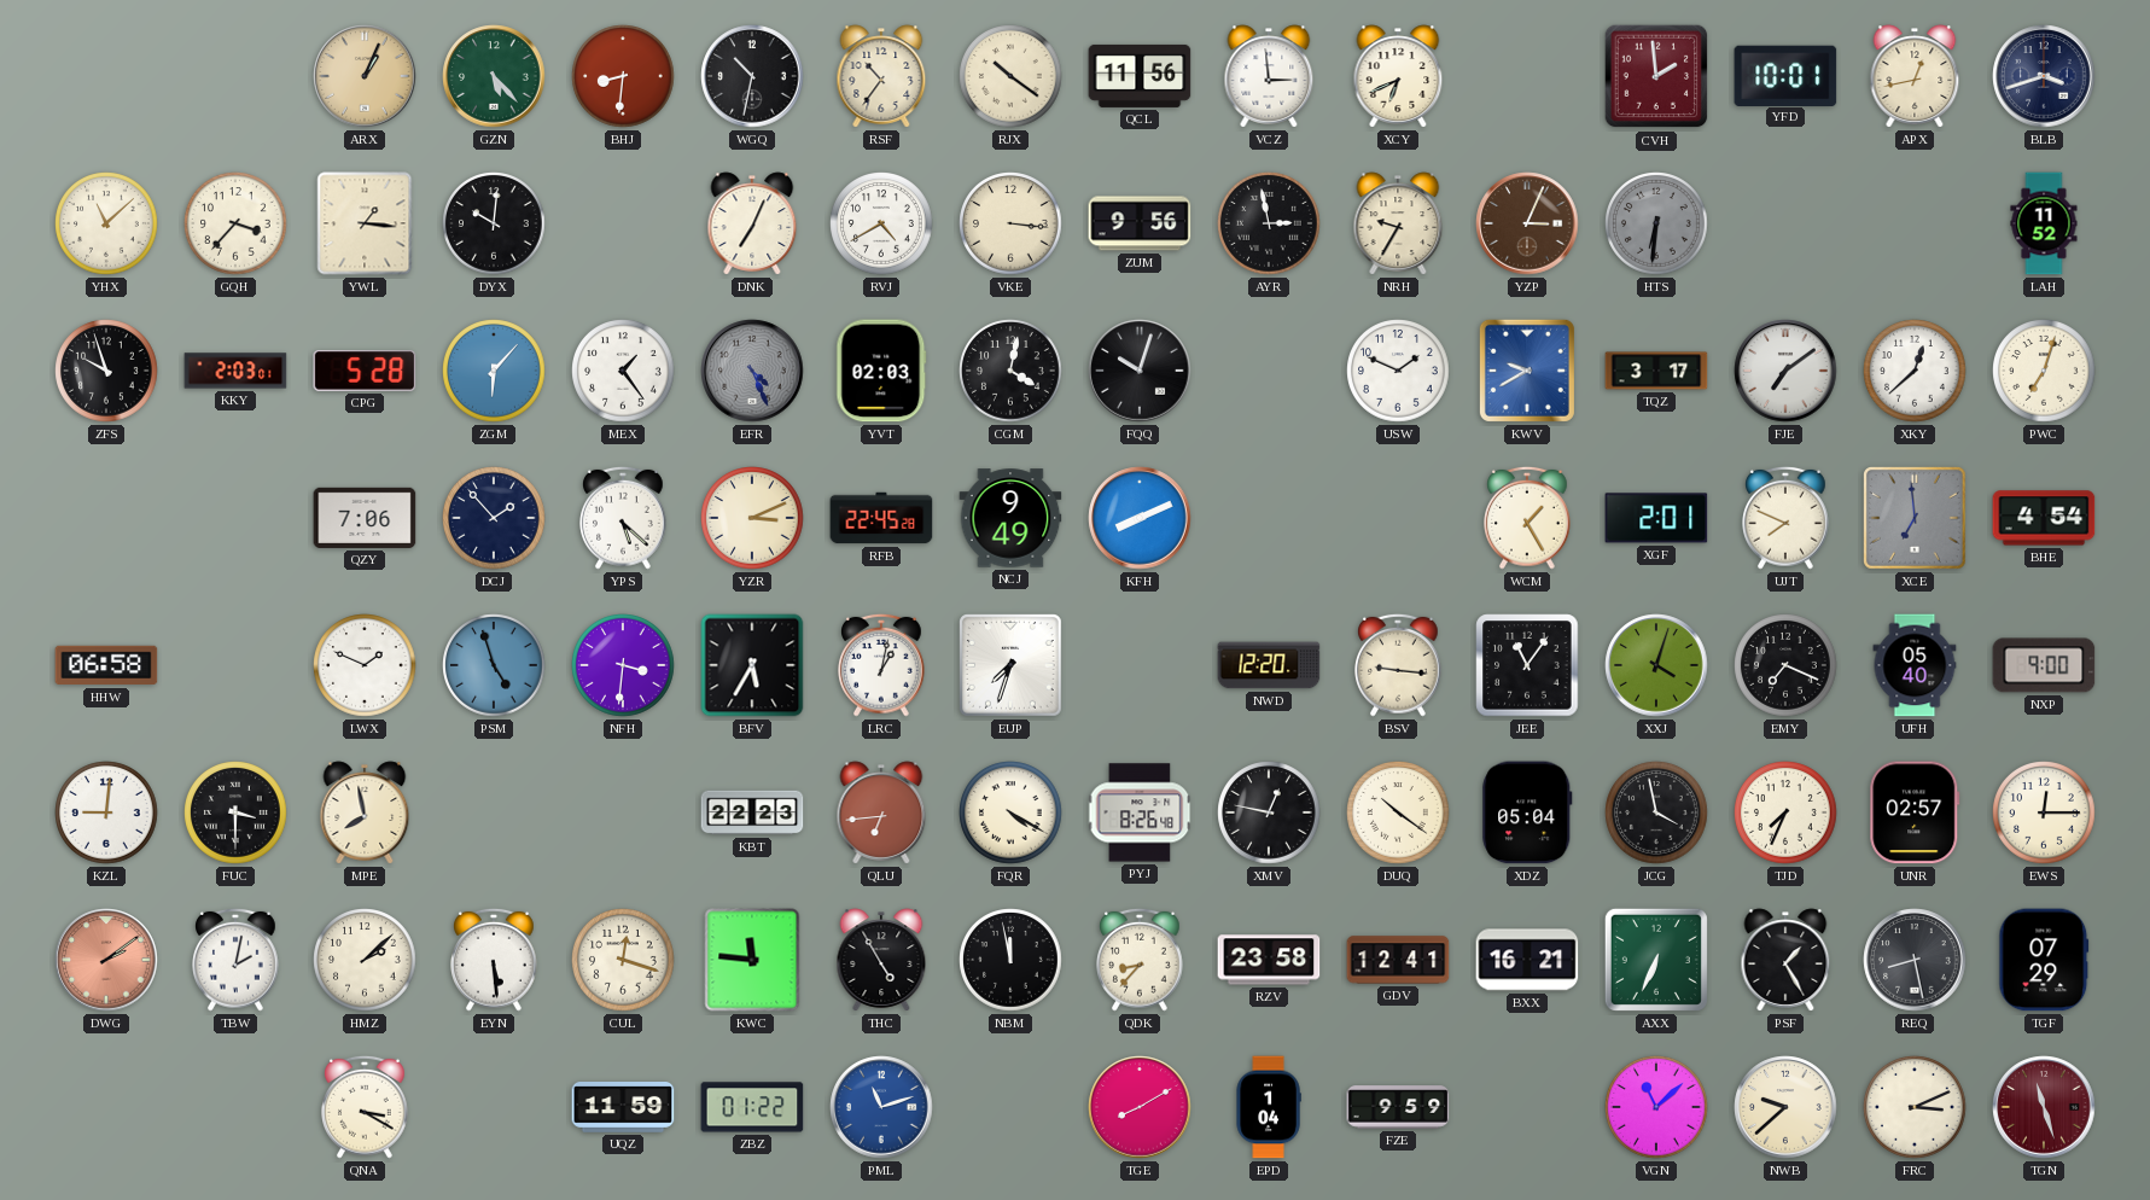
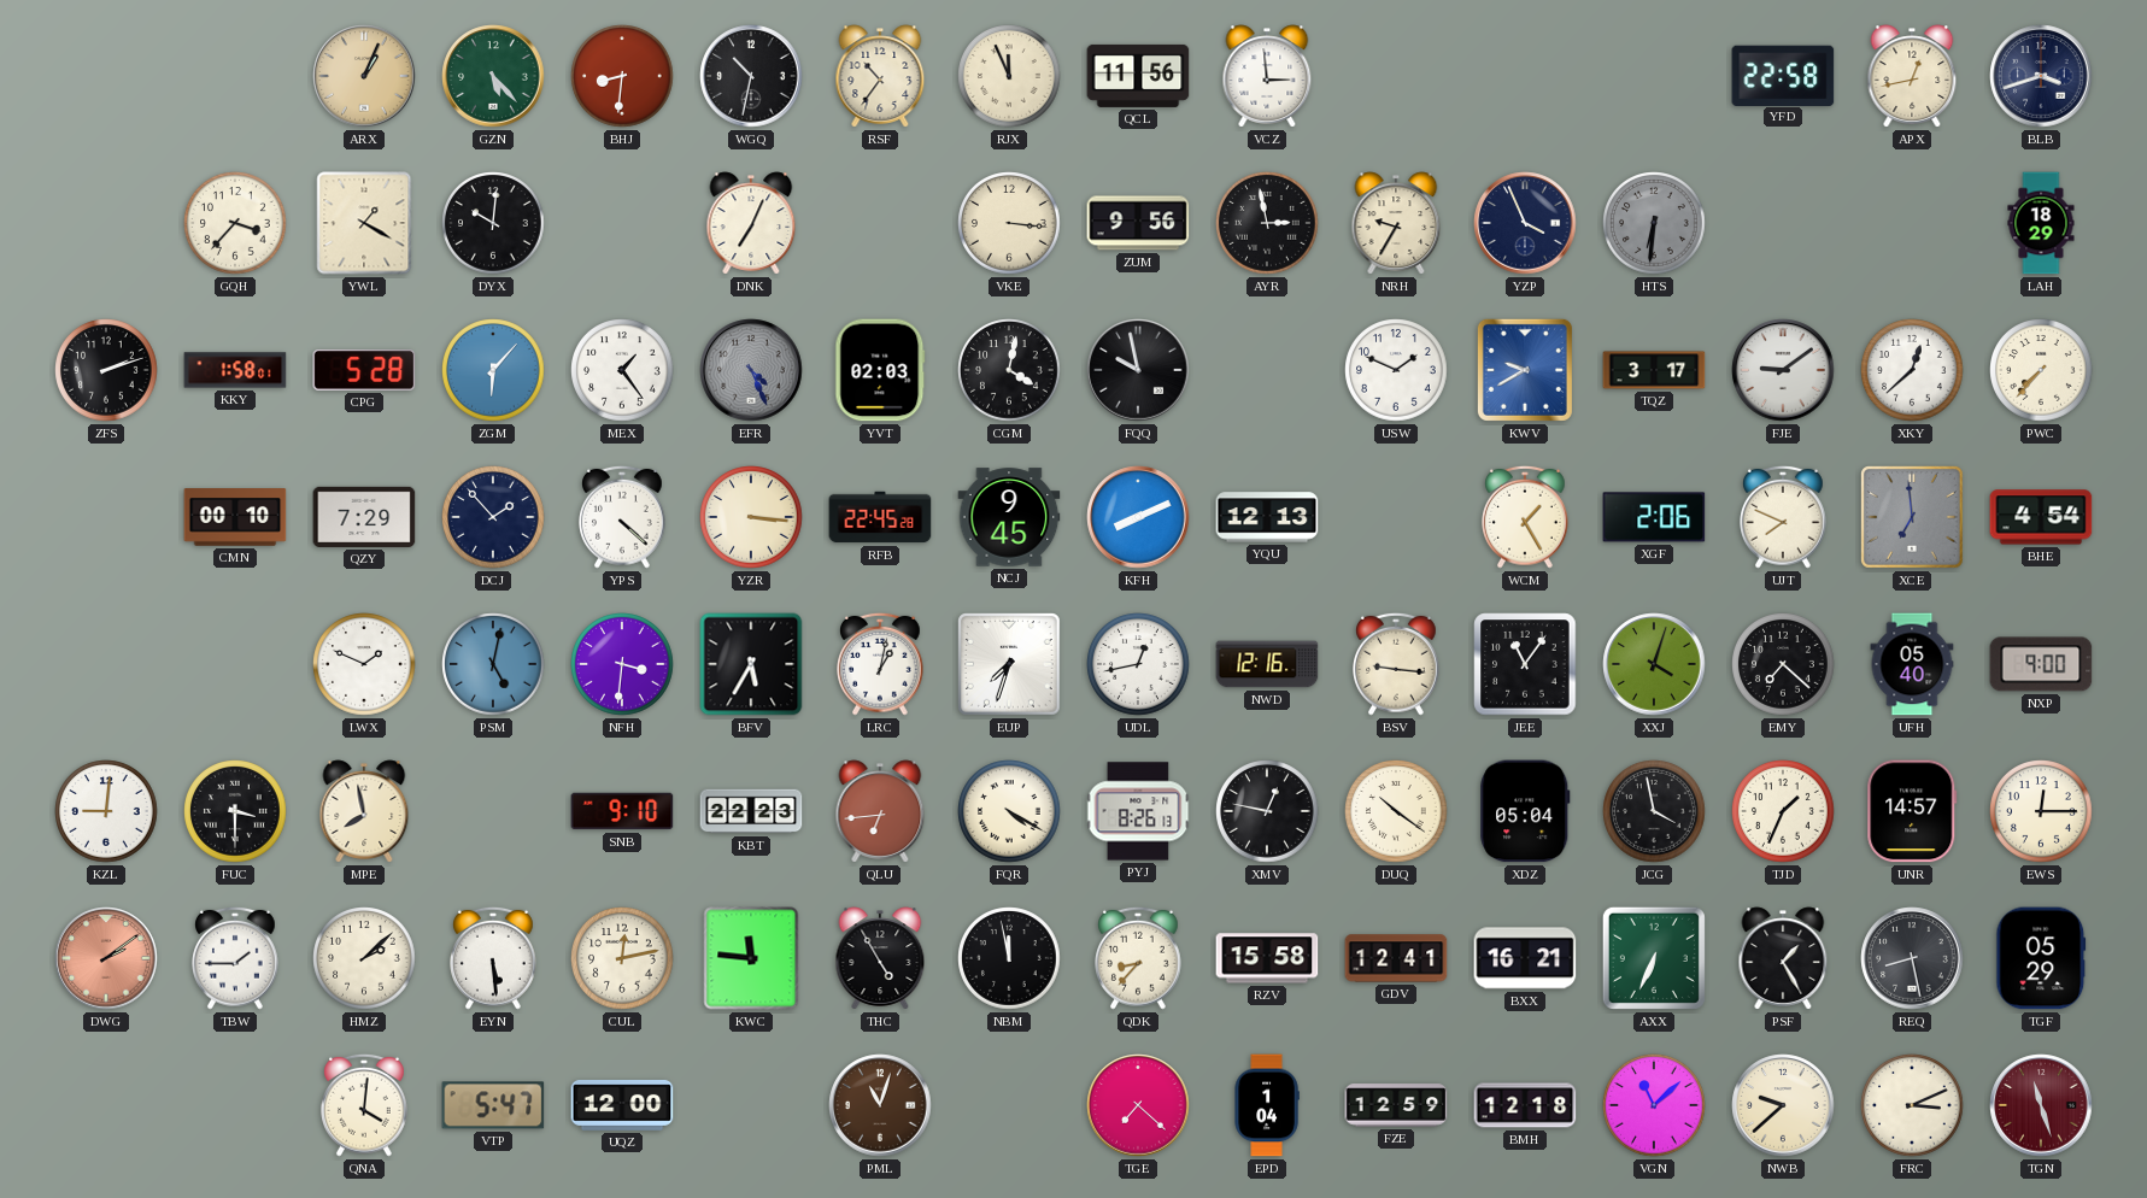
RJX: 10:21 -> 11:56 (1009, 76)
XCY: 6:41 -> none (1398, 76)
CVH: 1:59 -> none (1656, 76)
YFD: 10:01 -> 22:58 (1783, 75)
YHX: 11:08 -> none (106, 223)
YWL: 1:16 -> 1:20 (364, 223)
RVJ: 4:40 -> none (881, 223)
YZP: 3:04 -> 3:56 (1525, 223)
YZP dial: brown -> navy (1525, 223)
LAH: 11:52 -> 18:29 (2041, 223)
ZFS: 9:57 -> 2:12 (106, 370)
KKY: 2:03 -> 1:58 (235, 370)
FQQ: 10:03 -> 9:58 (1138, 370)
FJE: 7:09 -> 9:09 (1783, 370)
PWC: 7:03 -> 7:37 (2041, 370)
CMN: none -> 00:10 (235, 517)
QZY: 7:06 -> 7:29 (364, 517)
YPS: 5:22 -> 4:22 (622, 517)
YZR: 3:11 -> 3:16 (751, 517)
NCJ: 9:49 -> 9:45 (1009, 517)
YQU: none -> 12:13 (1267, 517)
XGF: 2:01 -> 2:06 (1654, 517)
HHW: 06:58 -> none (106, 665)
PSM: 4:57 -> 5:02 (493, 664)
UDL: none -> 12:43 (1138, 664)
NWD: 12:20 -> 12:16 (1267, 664)
EMY: 7:19 -> 7:22 (1783, 664)
SNB: none -> 9:10 (622, 811)
PYJ: 8:26:48 -> 8:26:13 (1138, 811)
TJD: 7:34 -> 1:34 (1783, 811)
UNR: 02:57 -> 14:57 (1912, 811)
TBW: 2:02 -> 1:45 (235, 958)
CUL: 12:18 -> 12:13 (622, 958)
RZV: 23:58 -> 15:58 (1267, 958)
TGF: 07:29 -> 05:29 (2041, 958)
QNA: 3:20 -> 4:01 (364, 1105)
VTP: none -> 5:47 (493, 1105)
UQZ: 11:59 -> 12:00 (622, 1106)
ZBZ: 01:22 -> none (752, 1107)
PML: 11:12 -> 11:03 (880, 1105)
PML dial: blue -> brown (880, 1105)
TGE: 8:10 -> 7:22 (1138, 1105)
FZE: 9:59 -> 12:59 (1396, 1105)
BMH: none -> 12:18 (1525, 1105)
